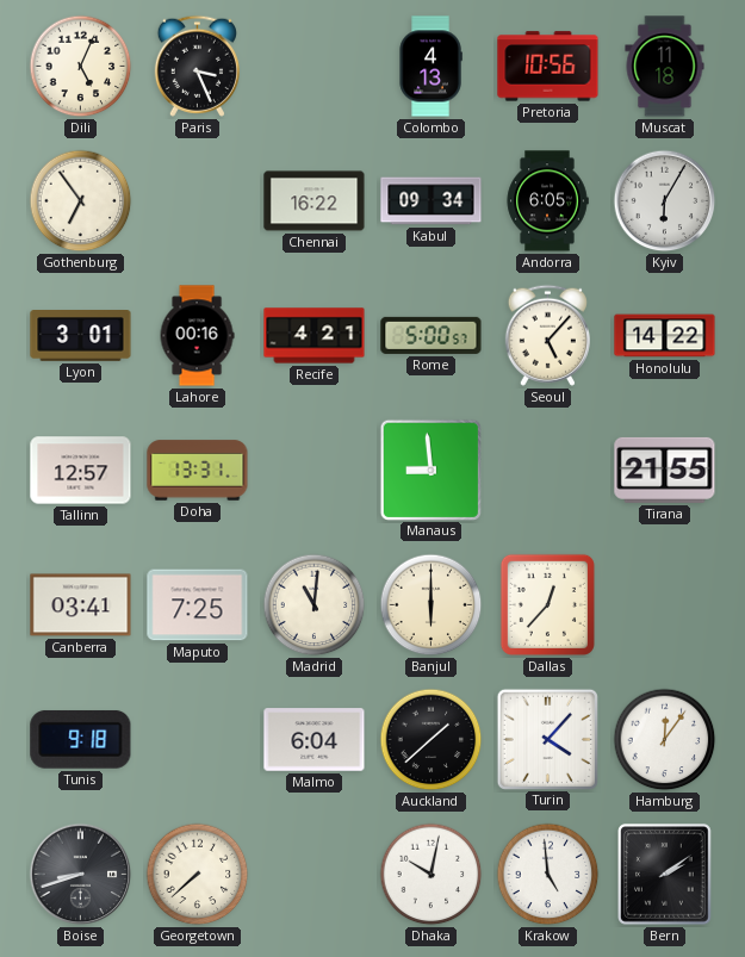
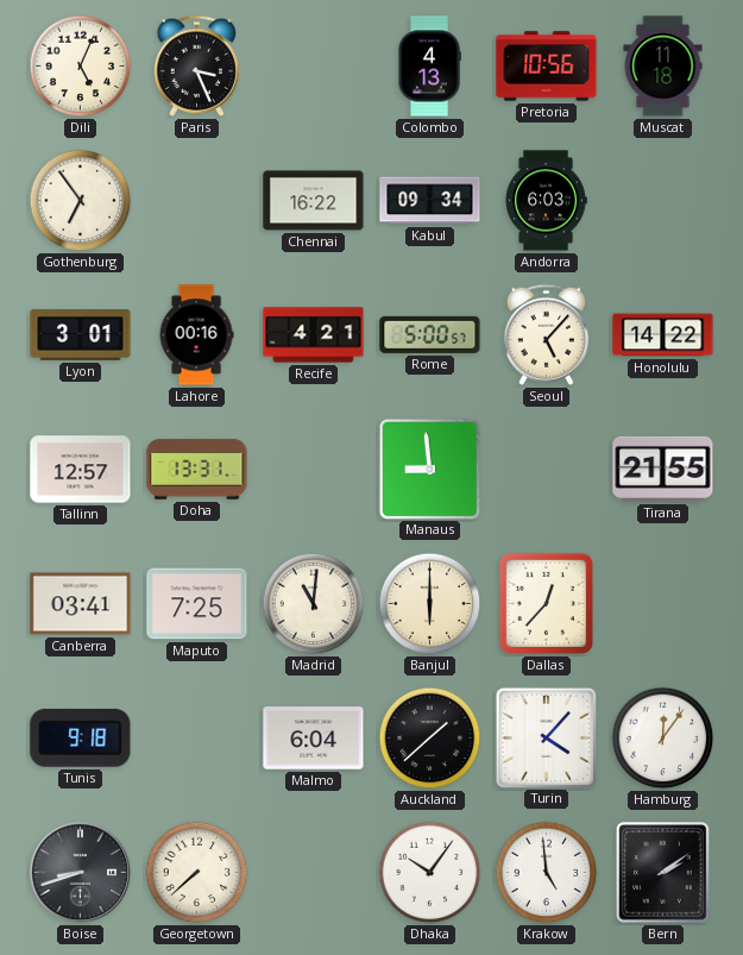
Andorra: 6:05 -> 6:03 (546, 201)
Kyiv: 6:05 -> none (665, 201)
Dhaka: 10:02 -> 10:06 (430, 873)
